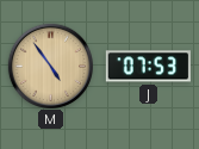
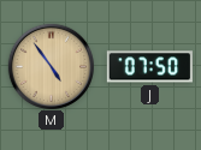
J: 07:53 -> 07:50 (149, 67)
